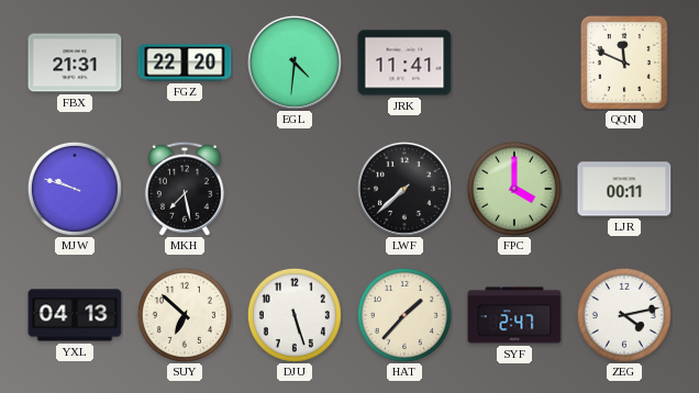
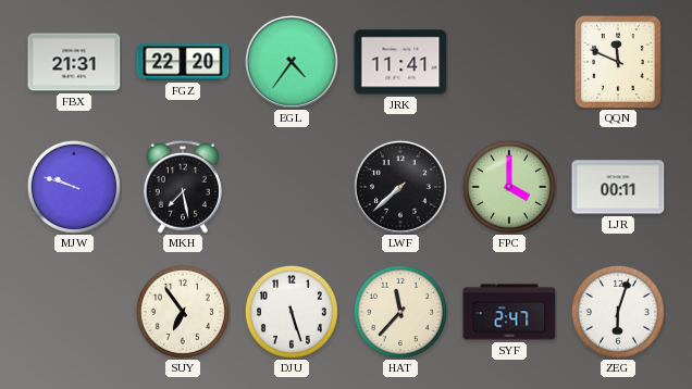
EGL: 4:31 -> 4:36 (292, 62)
YXL: 04:13 -> none (75, 315)
SUY: 6:52 -> 6:54 (183, 312)
HAT: 1:37 -> 11:37 (400, 312)
ZEG: 4:13 -> 6:03 (618, 312)
